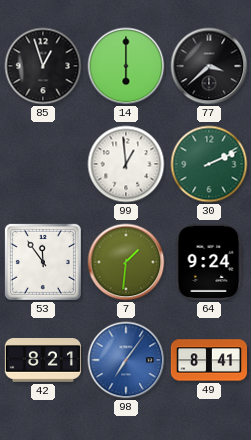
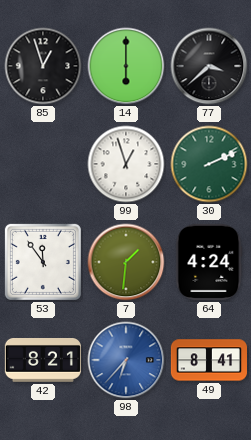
99: 12:59 -> 12:57 (126, 164)
64: 9:24 -> 4:24 (209, 262)
98: 7:06 -> 6:37 (126, 360)
